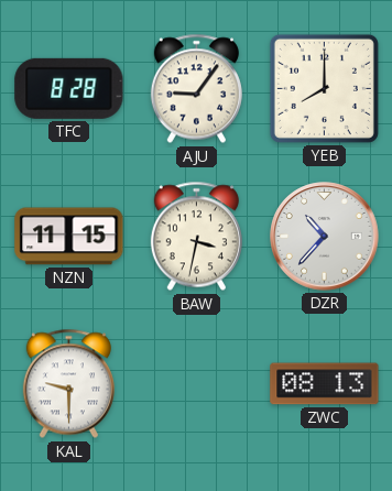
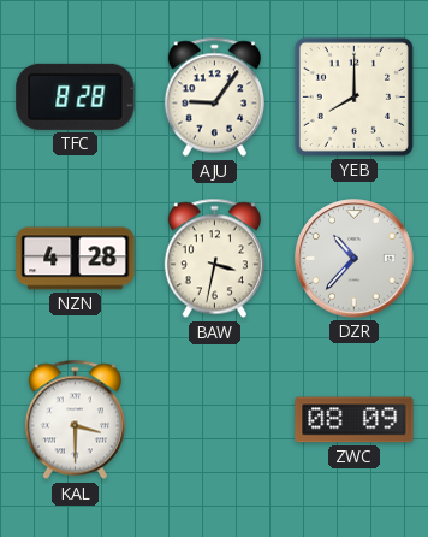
NZN: 11:15 -> 4:28 (76, 259)
KAL: 9:30 -> 3:30 (75, 420)
ZWC: 08:13 -> 08:09 (355, 420)
